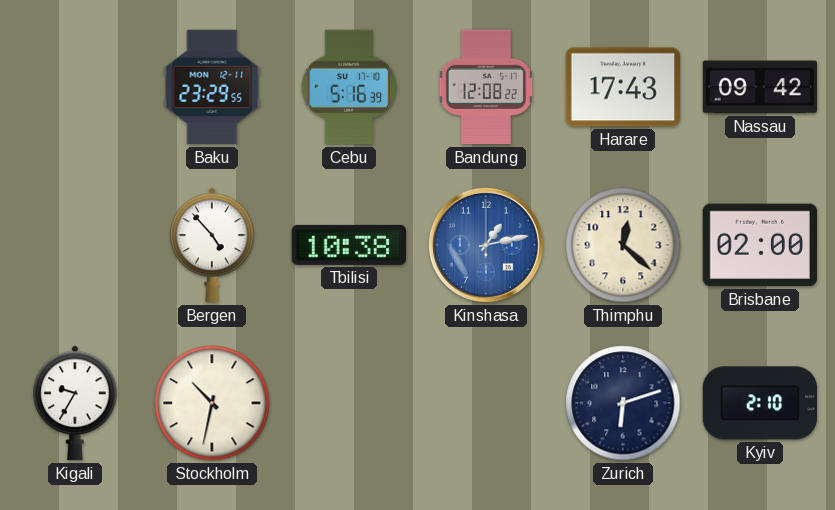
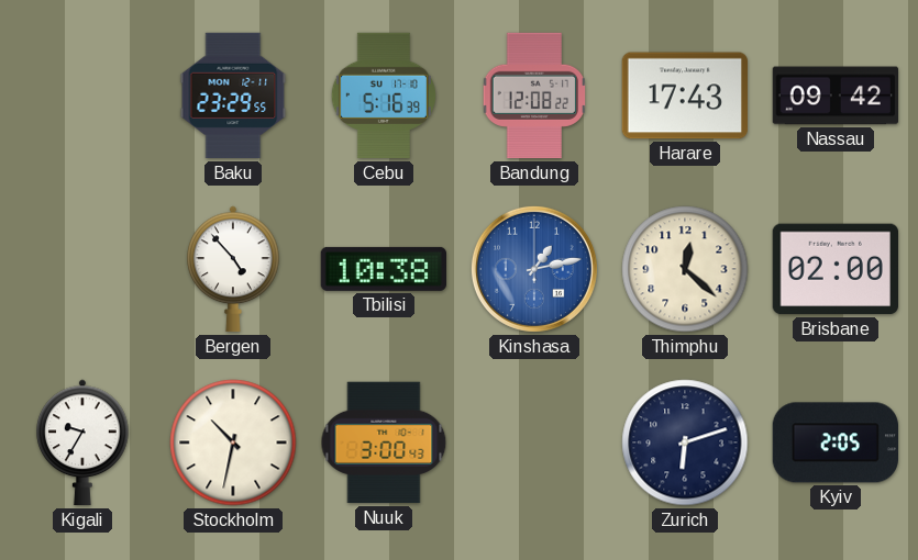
Nuuk: none -> 3:00 (384, 443)
Kyiv: 2:10 -> 2:05 (834, 443)
